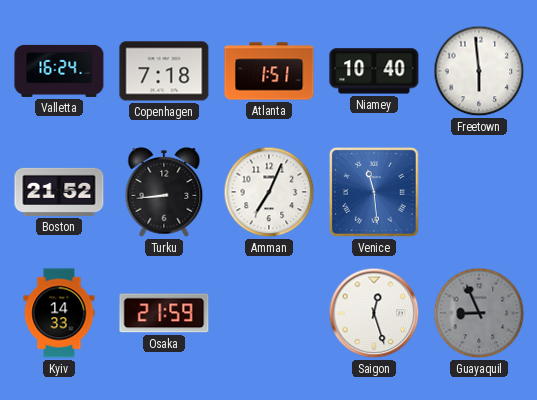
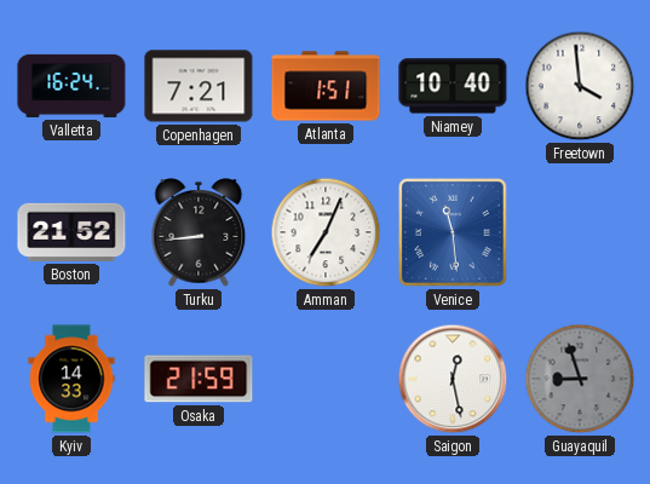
Copenhagen: 7:18 -> 7:21 (199, 86)
Freetown: 5:59 -> 3:59 (580, 86)
Saigon: 12:27 -> 12:28 (453, 379)
Guayaquil: 8:56 -> 8:57 (580, 379)
